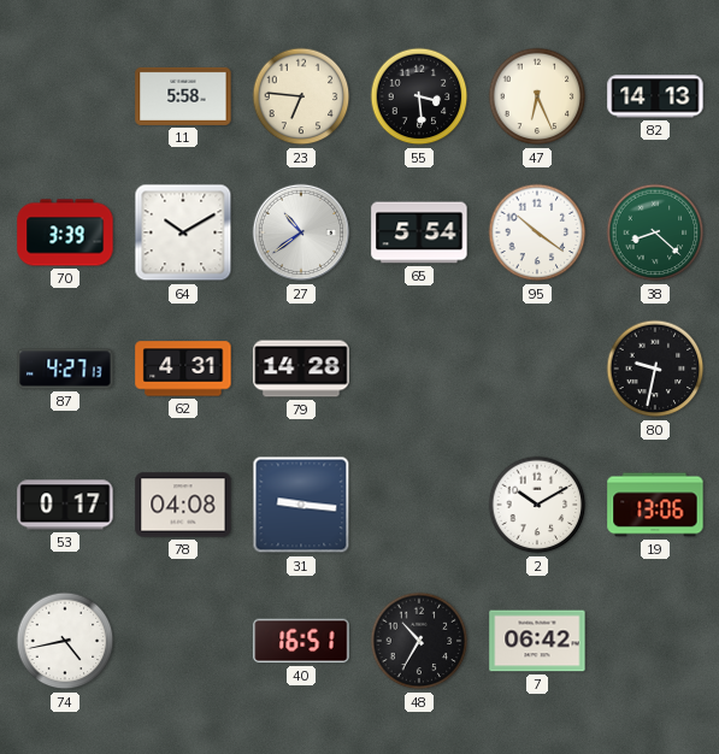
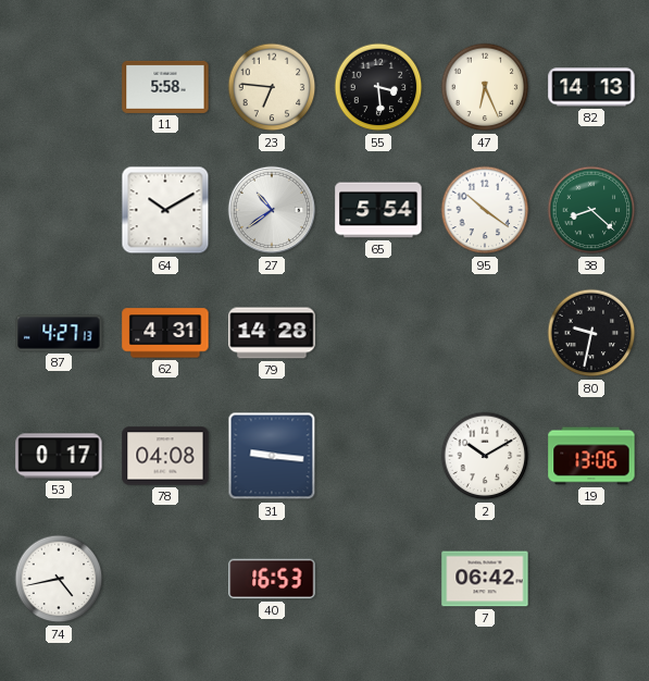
70: 3:39 -> none (65, 232)
40: 16:51 -> 16:53 (272, 579)
48: 10:35 -> none (419, 641)
